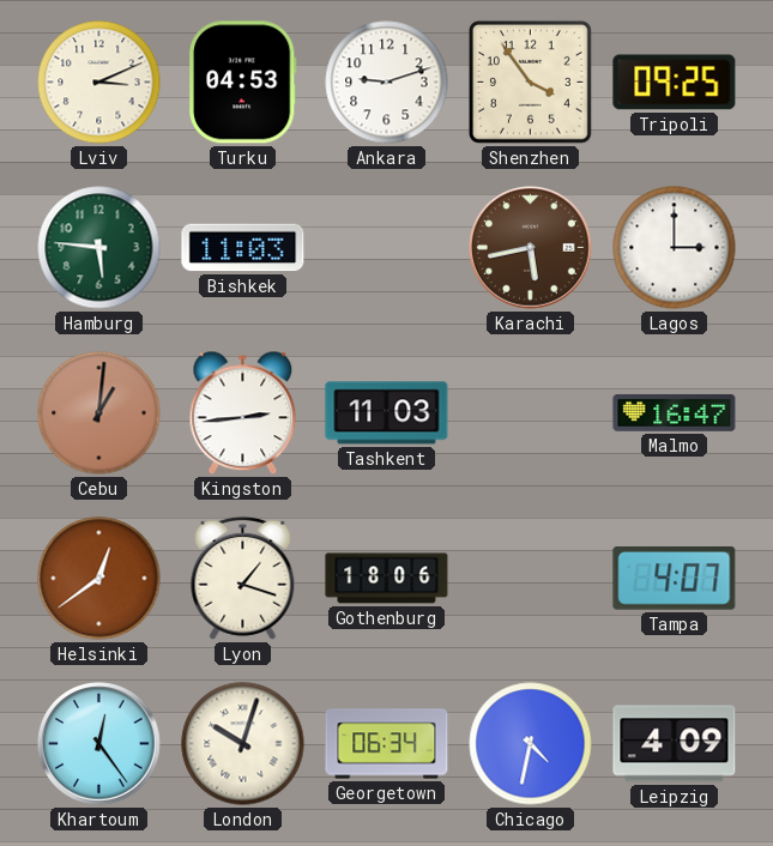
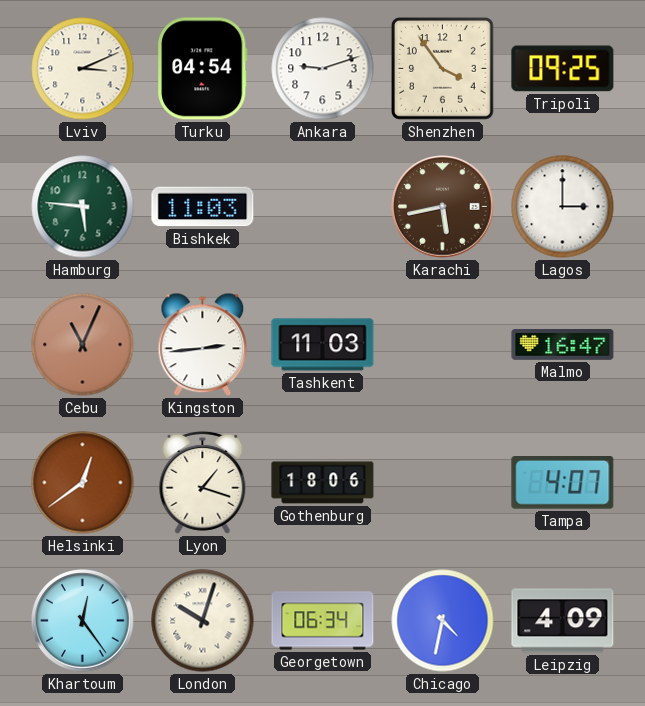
Turku: 04:53 -> 04:54 (203, 69)
Cebu: 1:01 -> 11:04 (83, 345)
